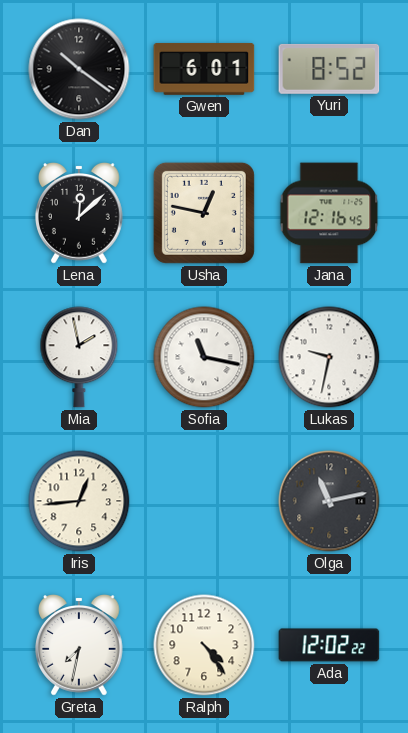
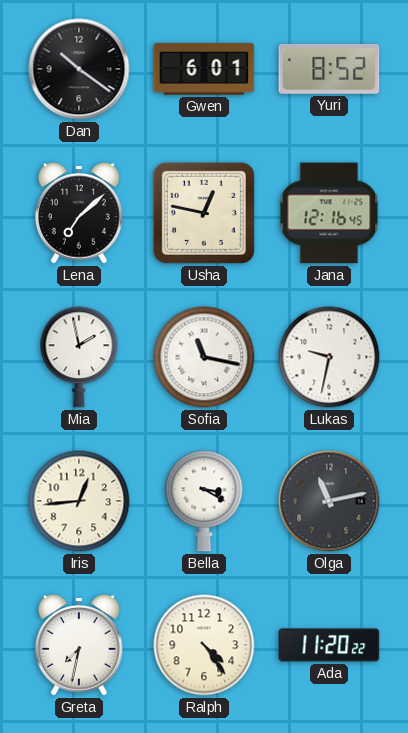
Lena: 12:08 -> 7:08 (80, 213)
Bella: none -> 3:20 (204, 501)
Ada: 12:02 -> 11:20 (329, 645)
